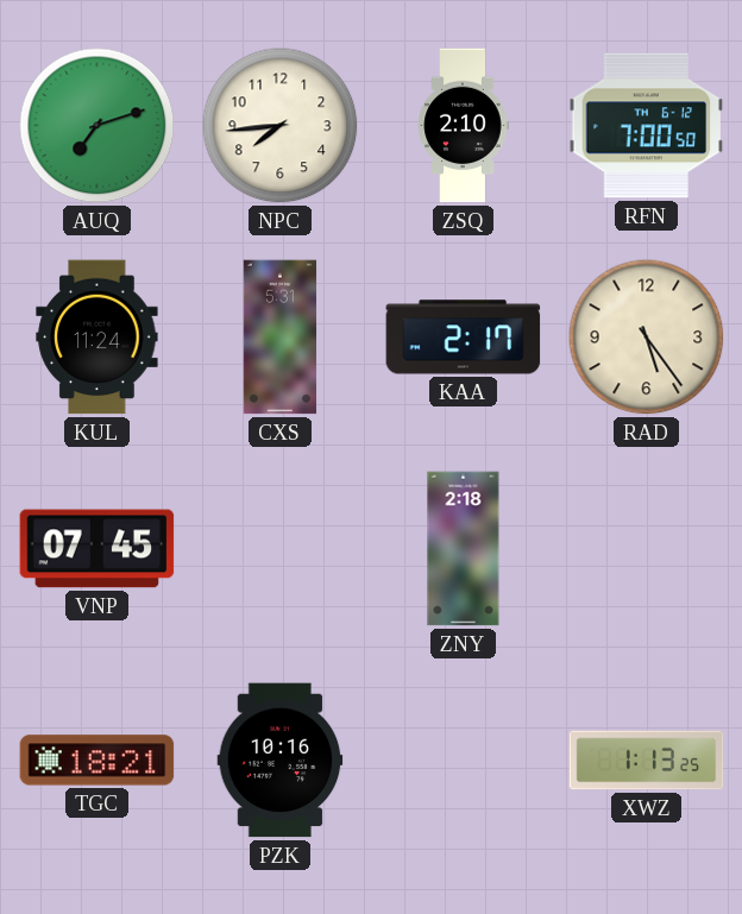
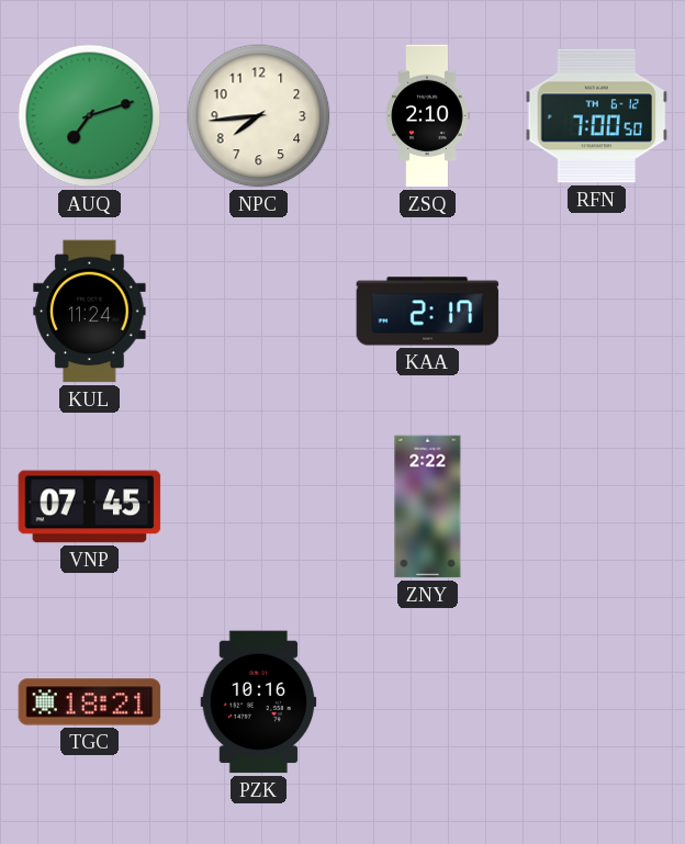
CXS: 5:31 -> none (281, 338)
RAD: 5:24 -> none (647, 338)
ZNY: 2:18 -> 2:22 (428, 507)
XWZ: 1:13 -> none (647, 761)
